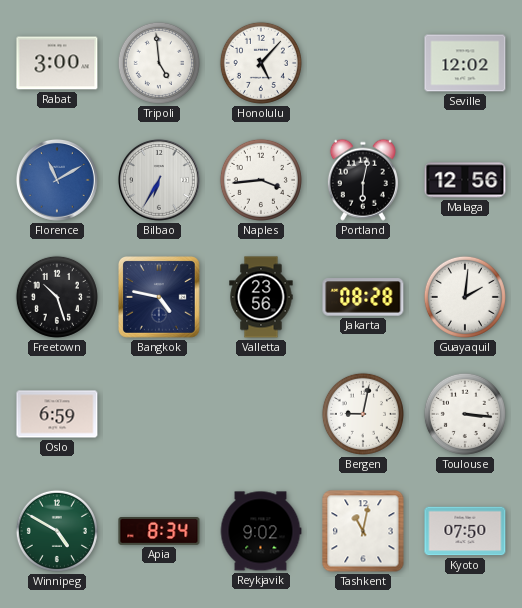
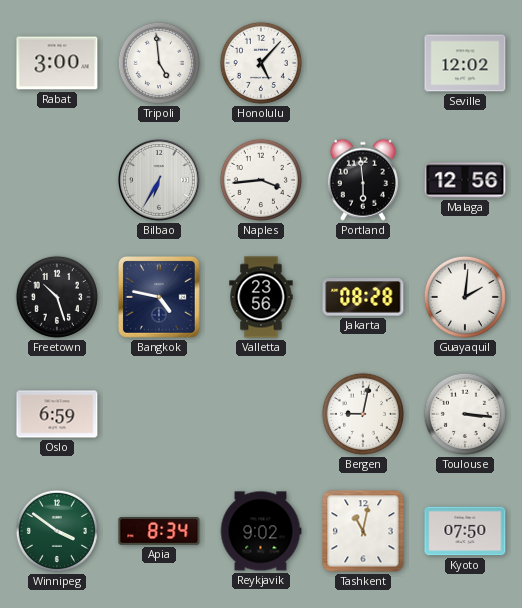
Florence: 11:10 -> none (57, 180)
Portland: 6:02 -> 5:59 (363, 180)
Winnipeg: 4:50 -> 3:51 (57, 531)
